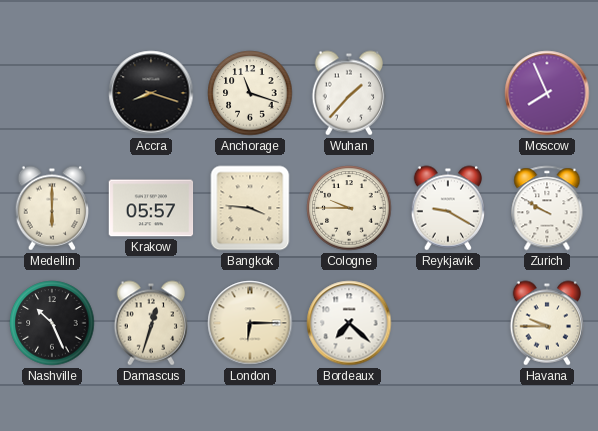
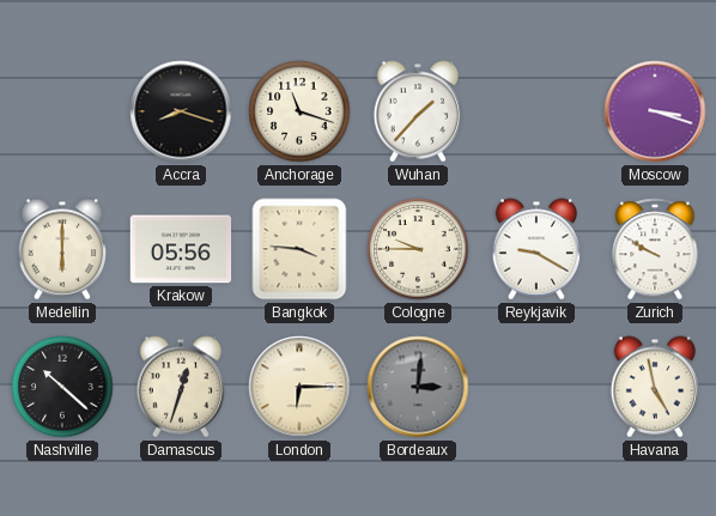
Moscow: 7:56 -> 3:18 (655, 111)
Krakow: 05:57 -> 05:56 (181, 249)
Nashville: 10:26 -> 10:22 (62, 387)
Bordeaux: 7:22 -> 3:01 (418, 387)
Bordeaux dial: white -> grey (418, 387)
Havana: 9:45 -> 4:58 (655, 387)
